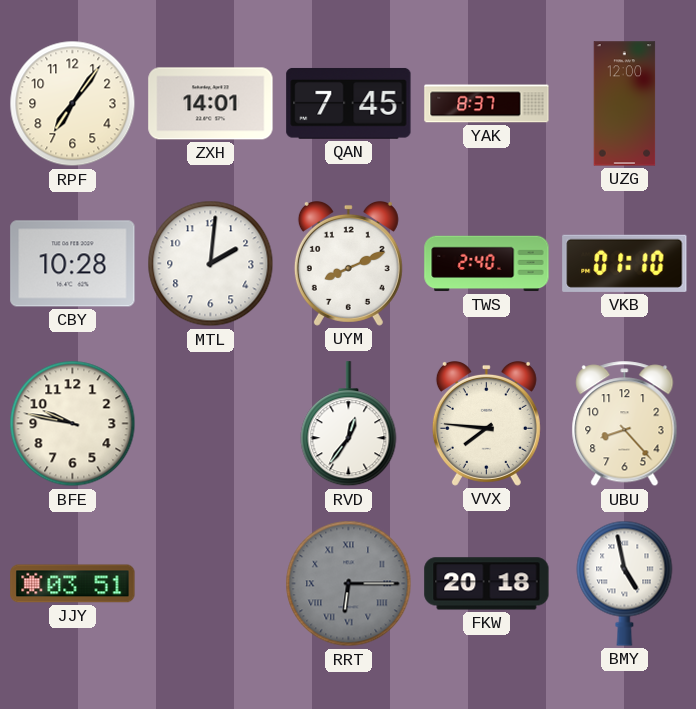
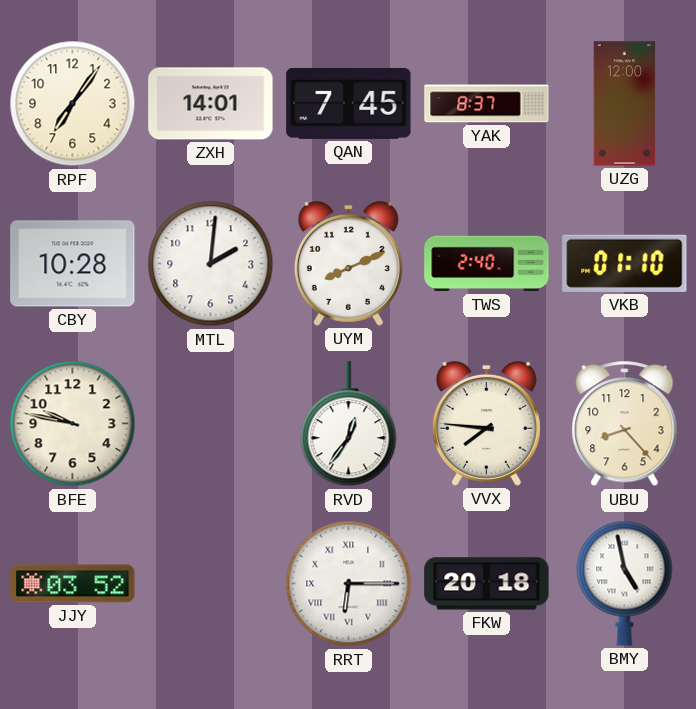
JJY: 03:51 -> 03:52 (73, 584)
RRT dial: grey -> white (349, 584)
